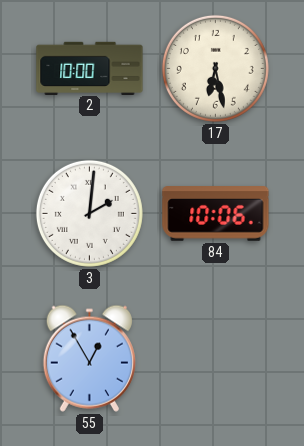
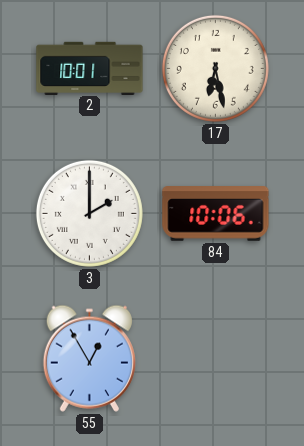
2: 10:00 -> 10:01 (90, 68)
3: 2:01 -> 2:00 (89, 213)
